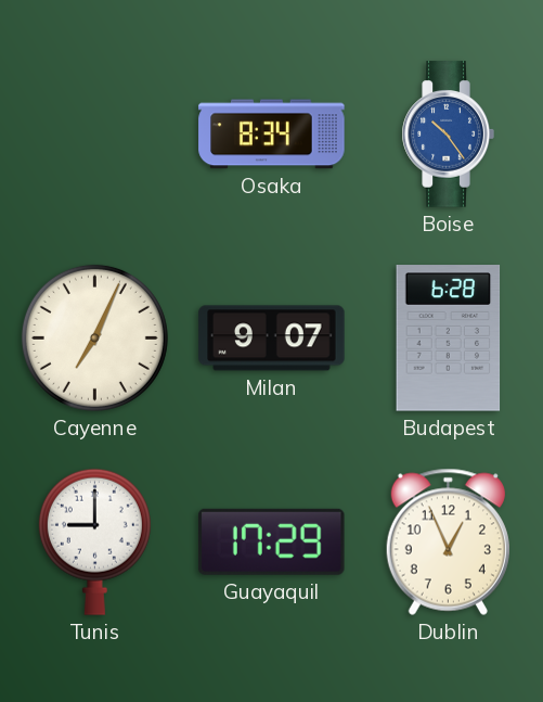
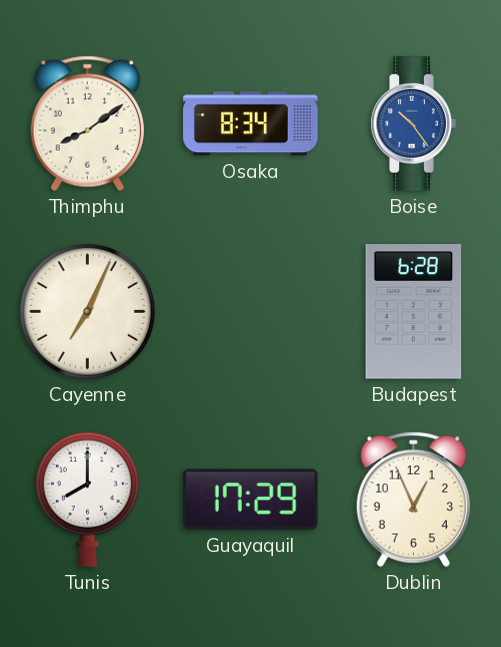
Thimphu: none -> 8:09 (87, 123)
Milan: 9:07 -> none (272, 339)
Tunis: 9:00 -> 8:00 (87, 499)
